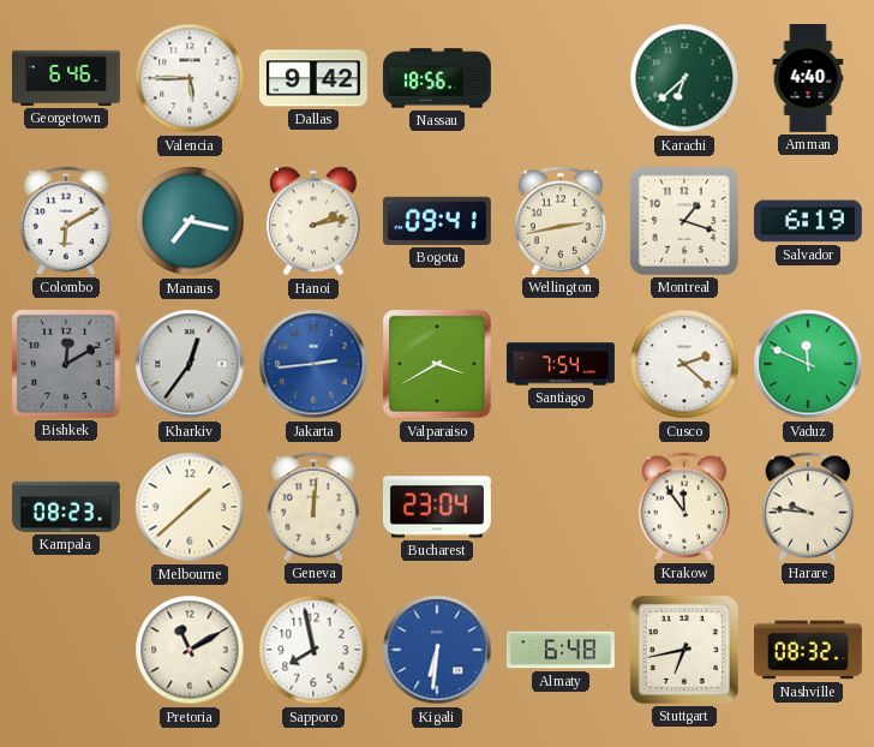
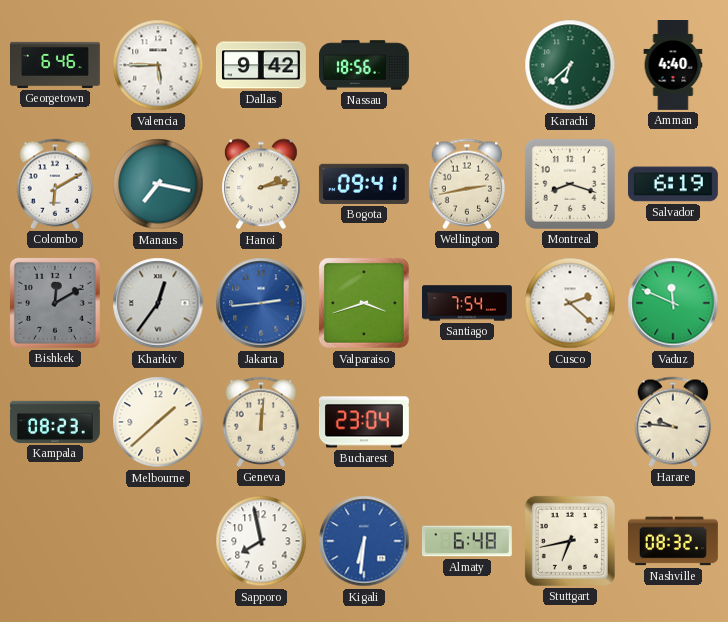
Montreal: 1:18 -> 8:18 (570, 184)
Valparaiso: 3:40 -> 3:42 (364, 303)
Krakow: 11:54 -> none (684, 507)
Pretoria: 11:10 -> none (190, 650)
